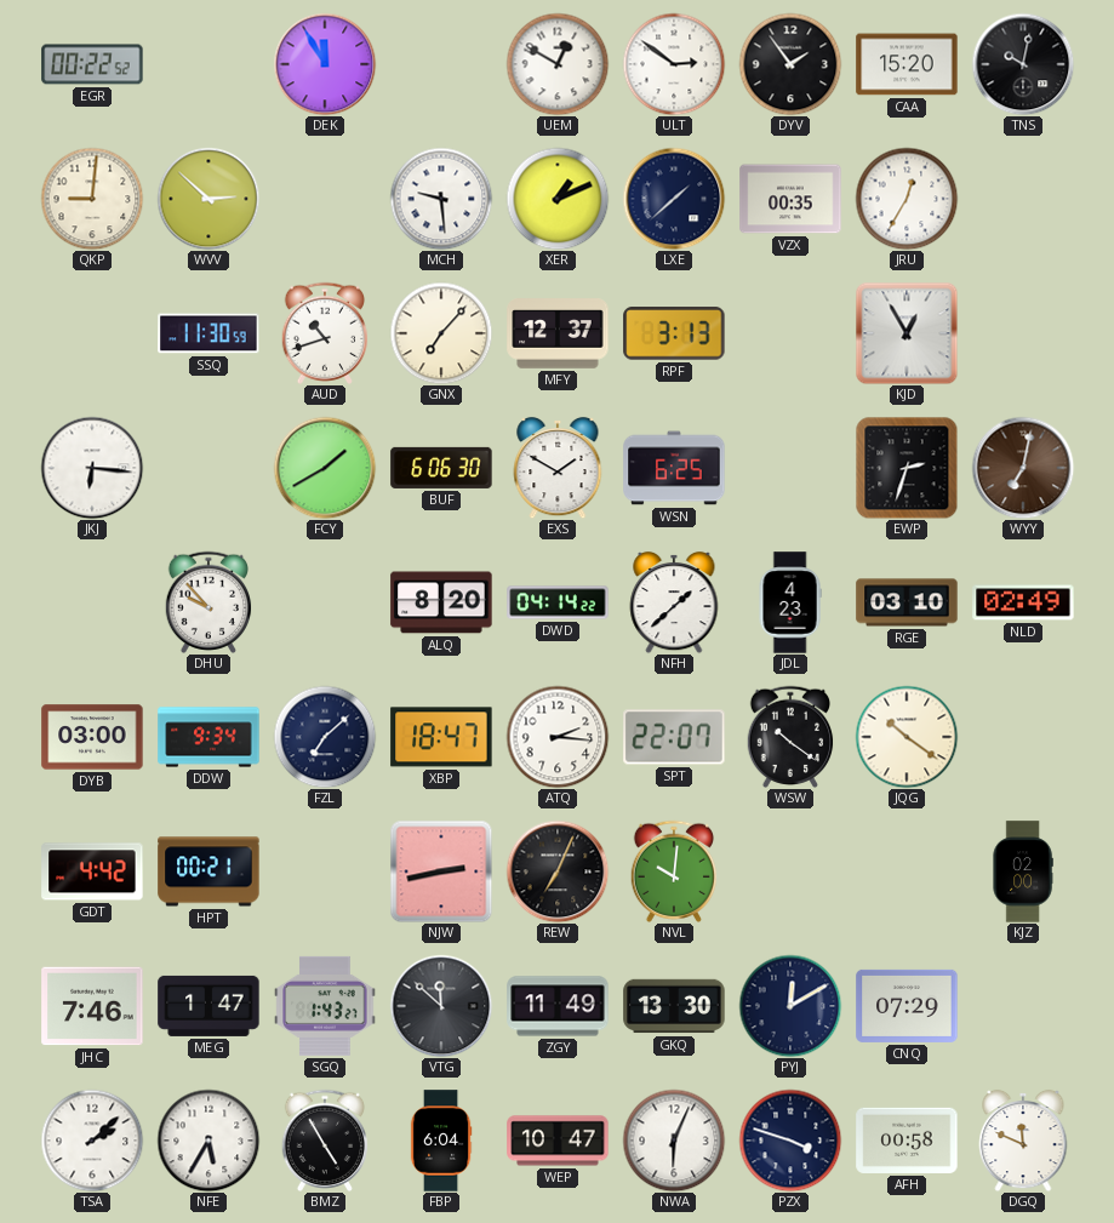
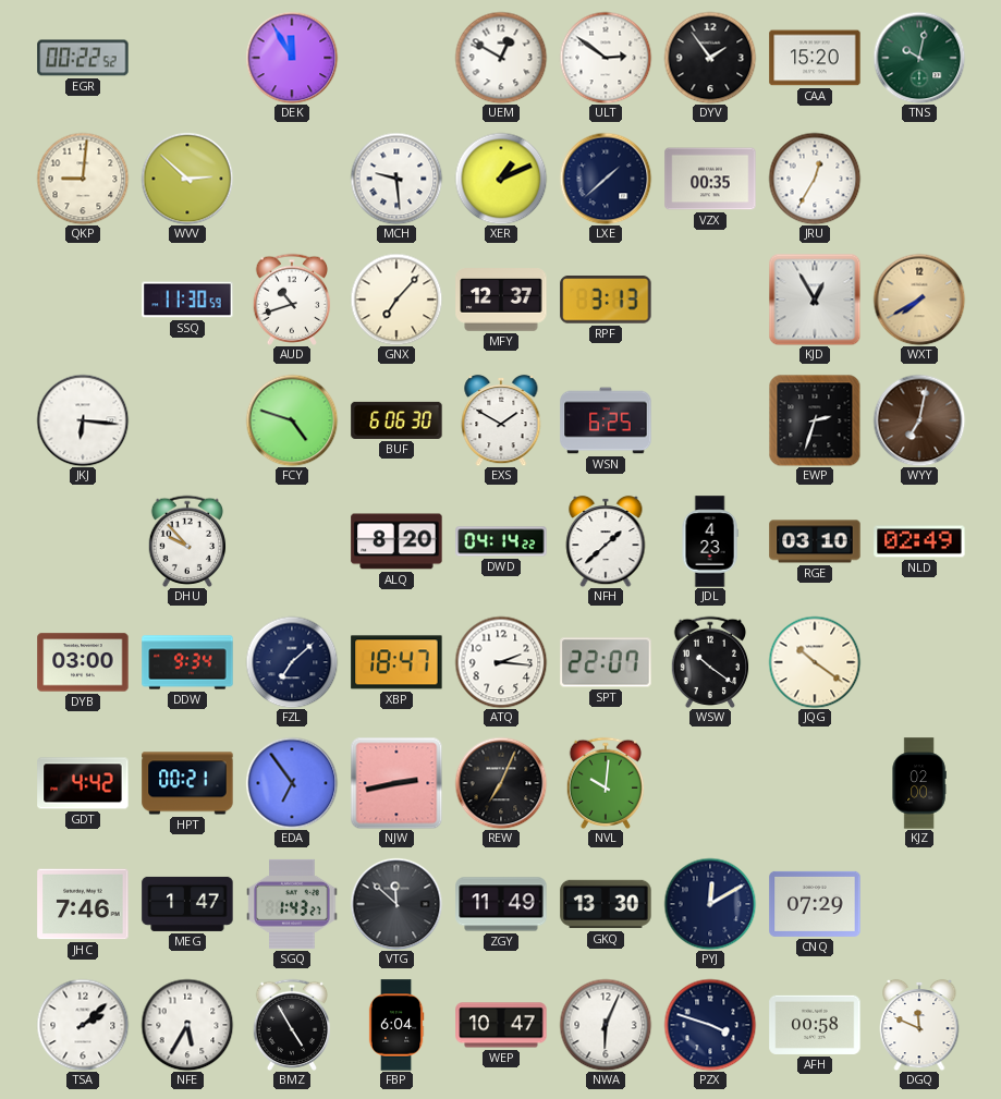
TNS dial: black -> green (919, 58)
WXT: none -> 7:40 (919, 300)
FCY: 1:40 -> 4:48 (292, 420)
EDA: none -> 6:54 (292, 783)
